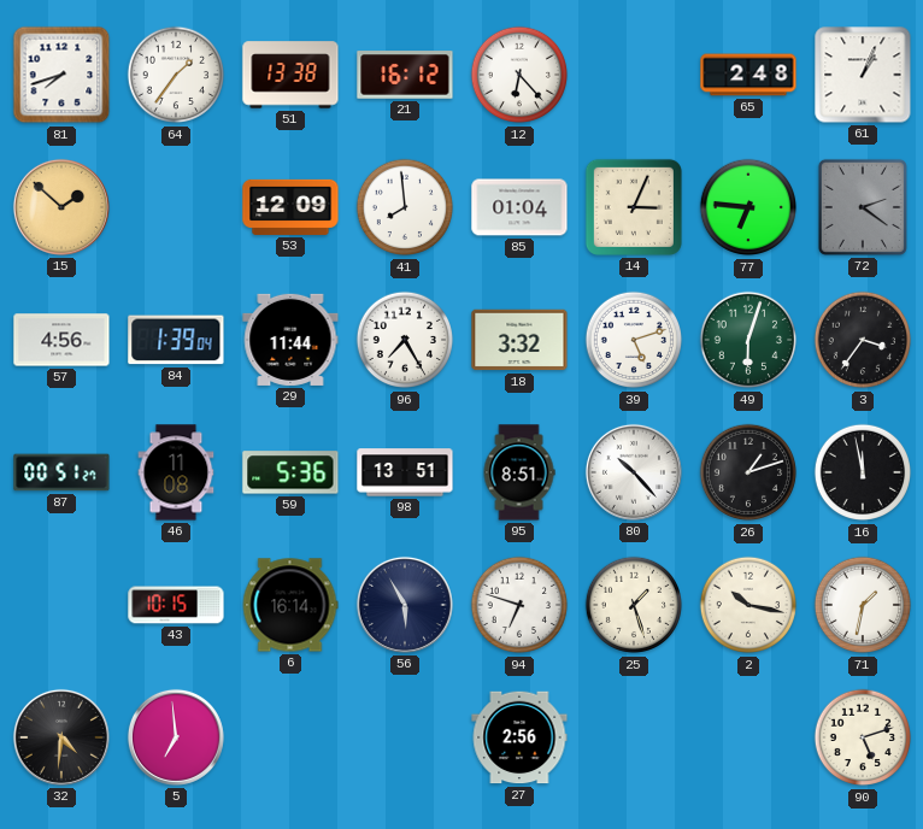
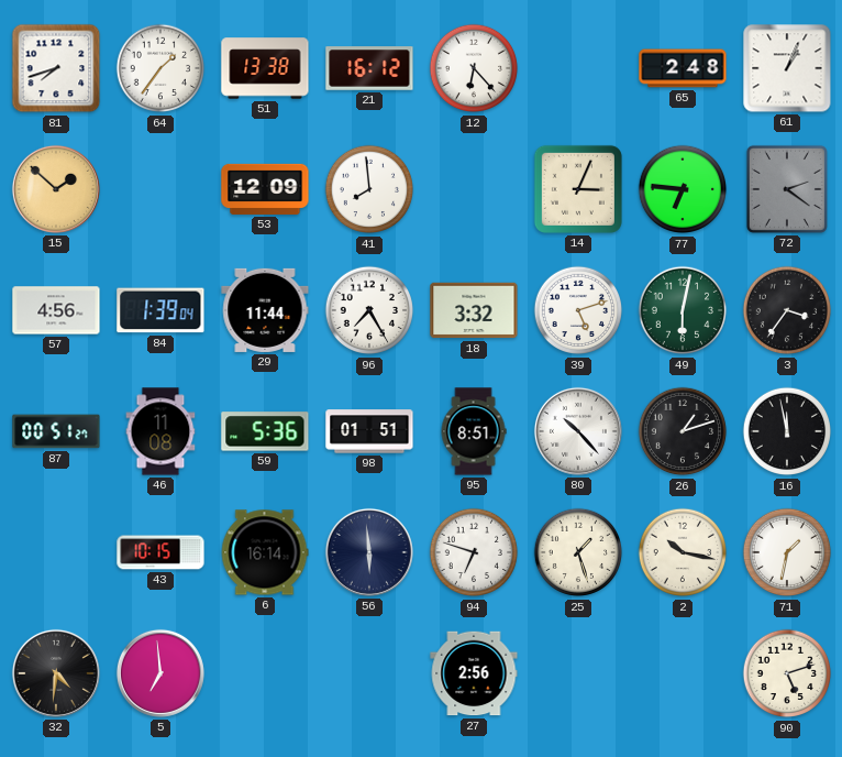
85: 01:04 -> none (519, 207)
49: 6:03 -> 6:02 (683, 310)
98: 13:51 -> 01:51 (369, 431)
56: 5:55 -> 5:59 (369, 552)
